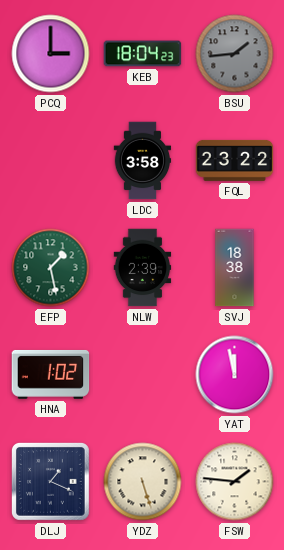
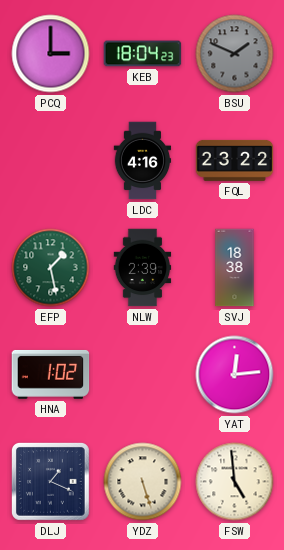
BSU: 1:44 -> 1:49 (235, 54)
LDC: 3:58 -> 4:16 (143, 161)
YAT: 11:58 -> 12:14 (235, 375)
FSW: 1:46 -> 4:59 (235, 482)
